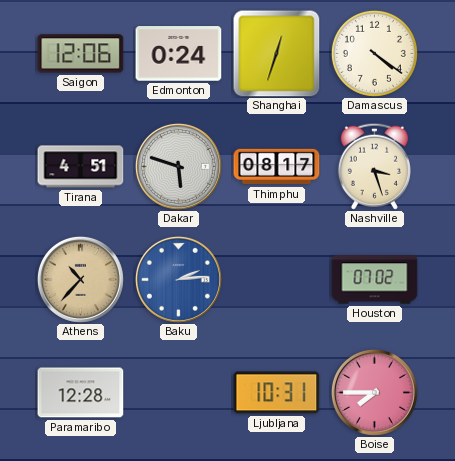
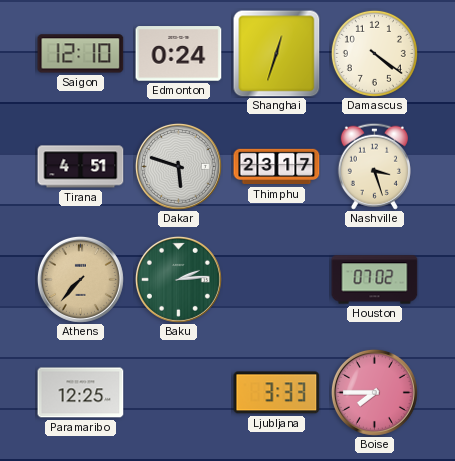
Saigon: 12:06 -> 12:10 (81, 54)
Thimphu: 08:17 -> 23:17 (277, 167)
Athens: 10:37 -> 7:37 (80, 279)
Baku dial: blue -> green (178, 279)
Paramaribo: 12:28 -> 12:25 (81, 393)
Ljubljana: 10:31 -> 3:33 (277, 393)
